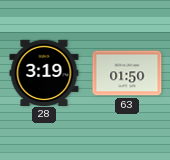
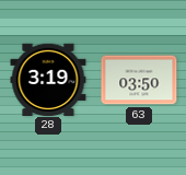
63: 01:50 -> 03:50 (139, 80)
